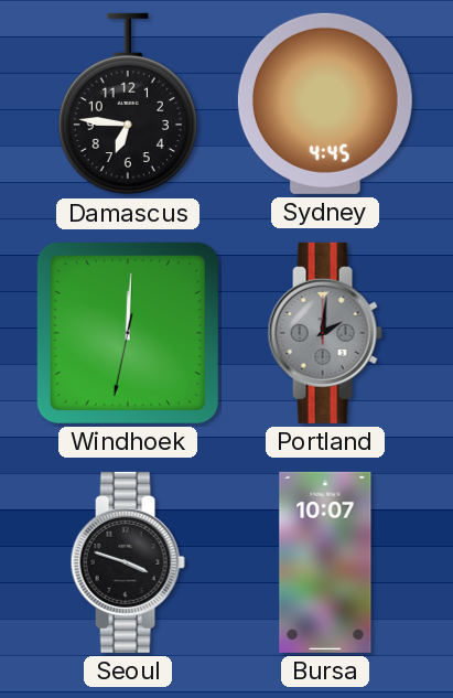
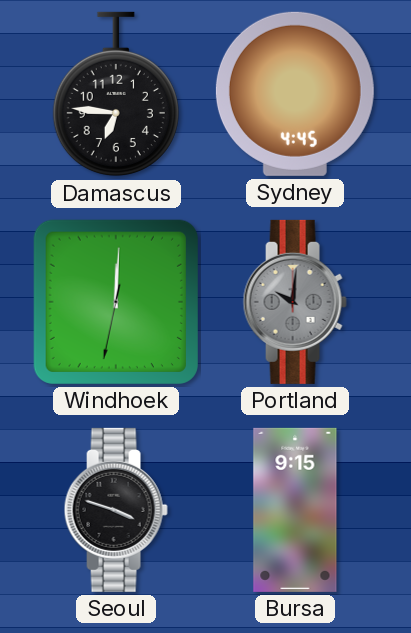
Portland: 2:01 -> 10:01 (295, 302)
Bursa: 10:07 -> 9:15 (295, 510)
